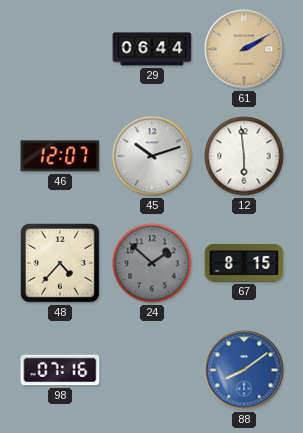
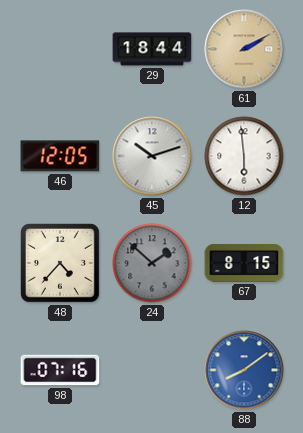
29: 06:44 -> 18:44 (152, 49)
46: 12:07 -> 12:05 (60, 156)
